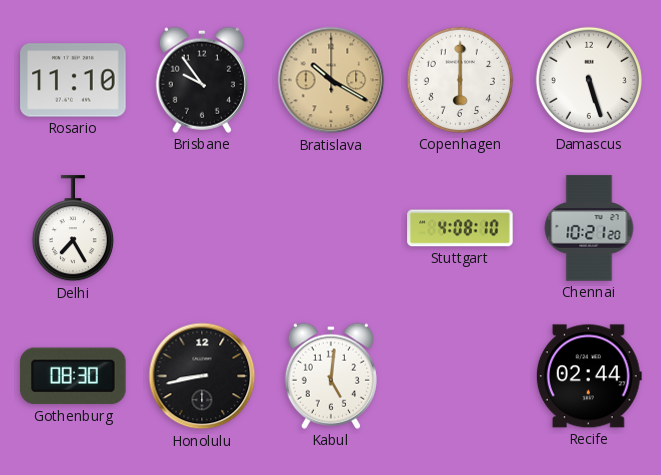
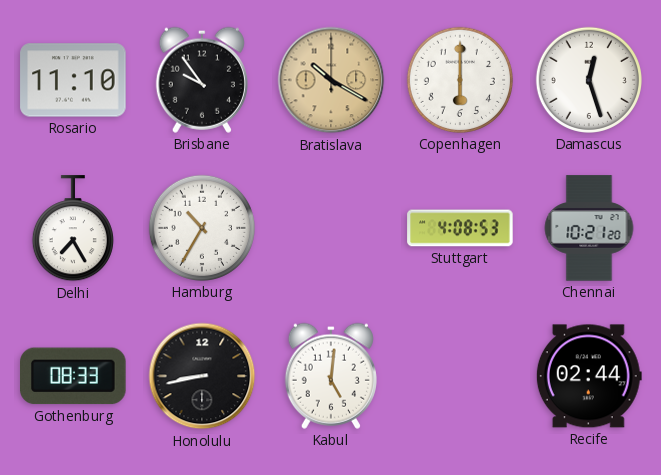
Damascus: 5:27 -> 12:27 (589, 80)
Hamburg: none -> 10:35 (202, 228)
Stuttgart: 4:08:10 -> 4:08:53 (460, 228)
Gothenburg: 08:30 -> 08:33 (74, 376)
